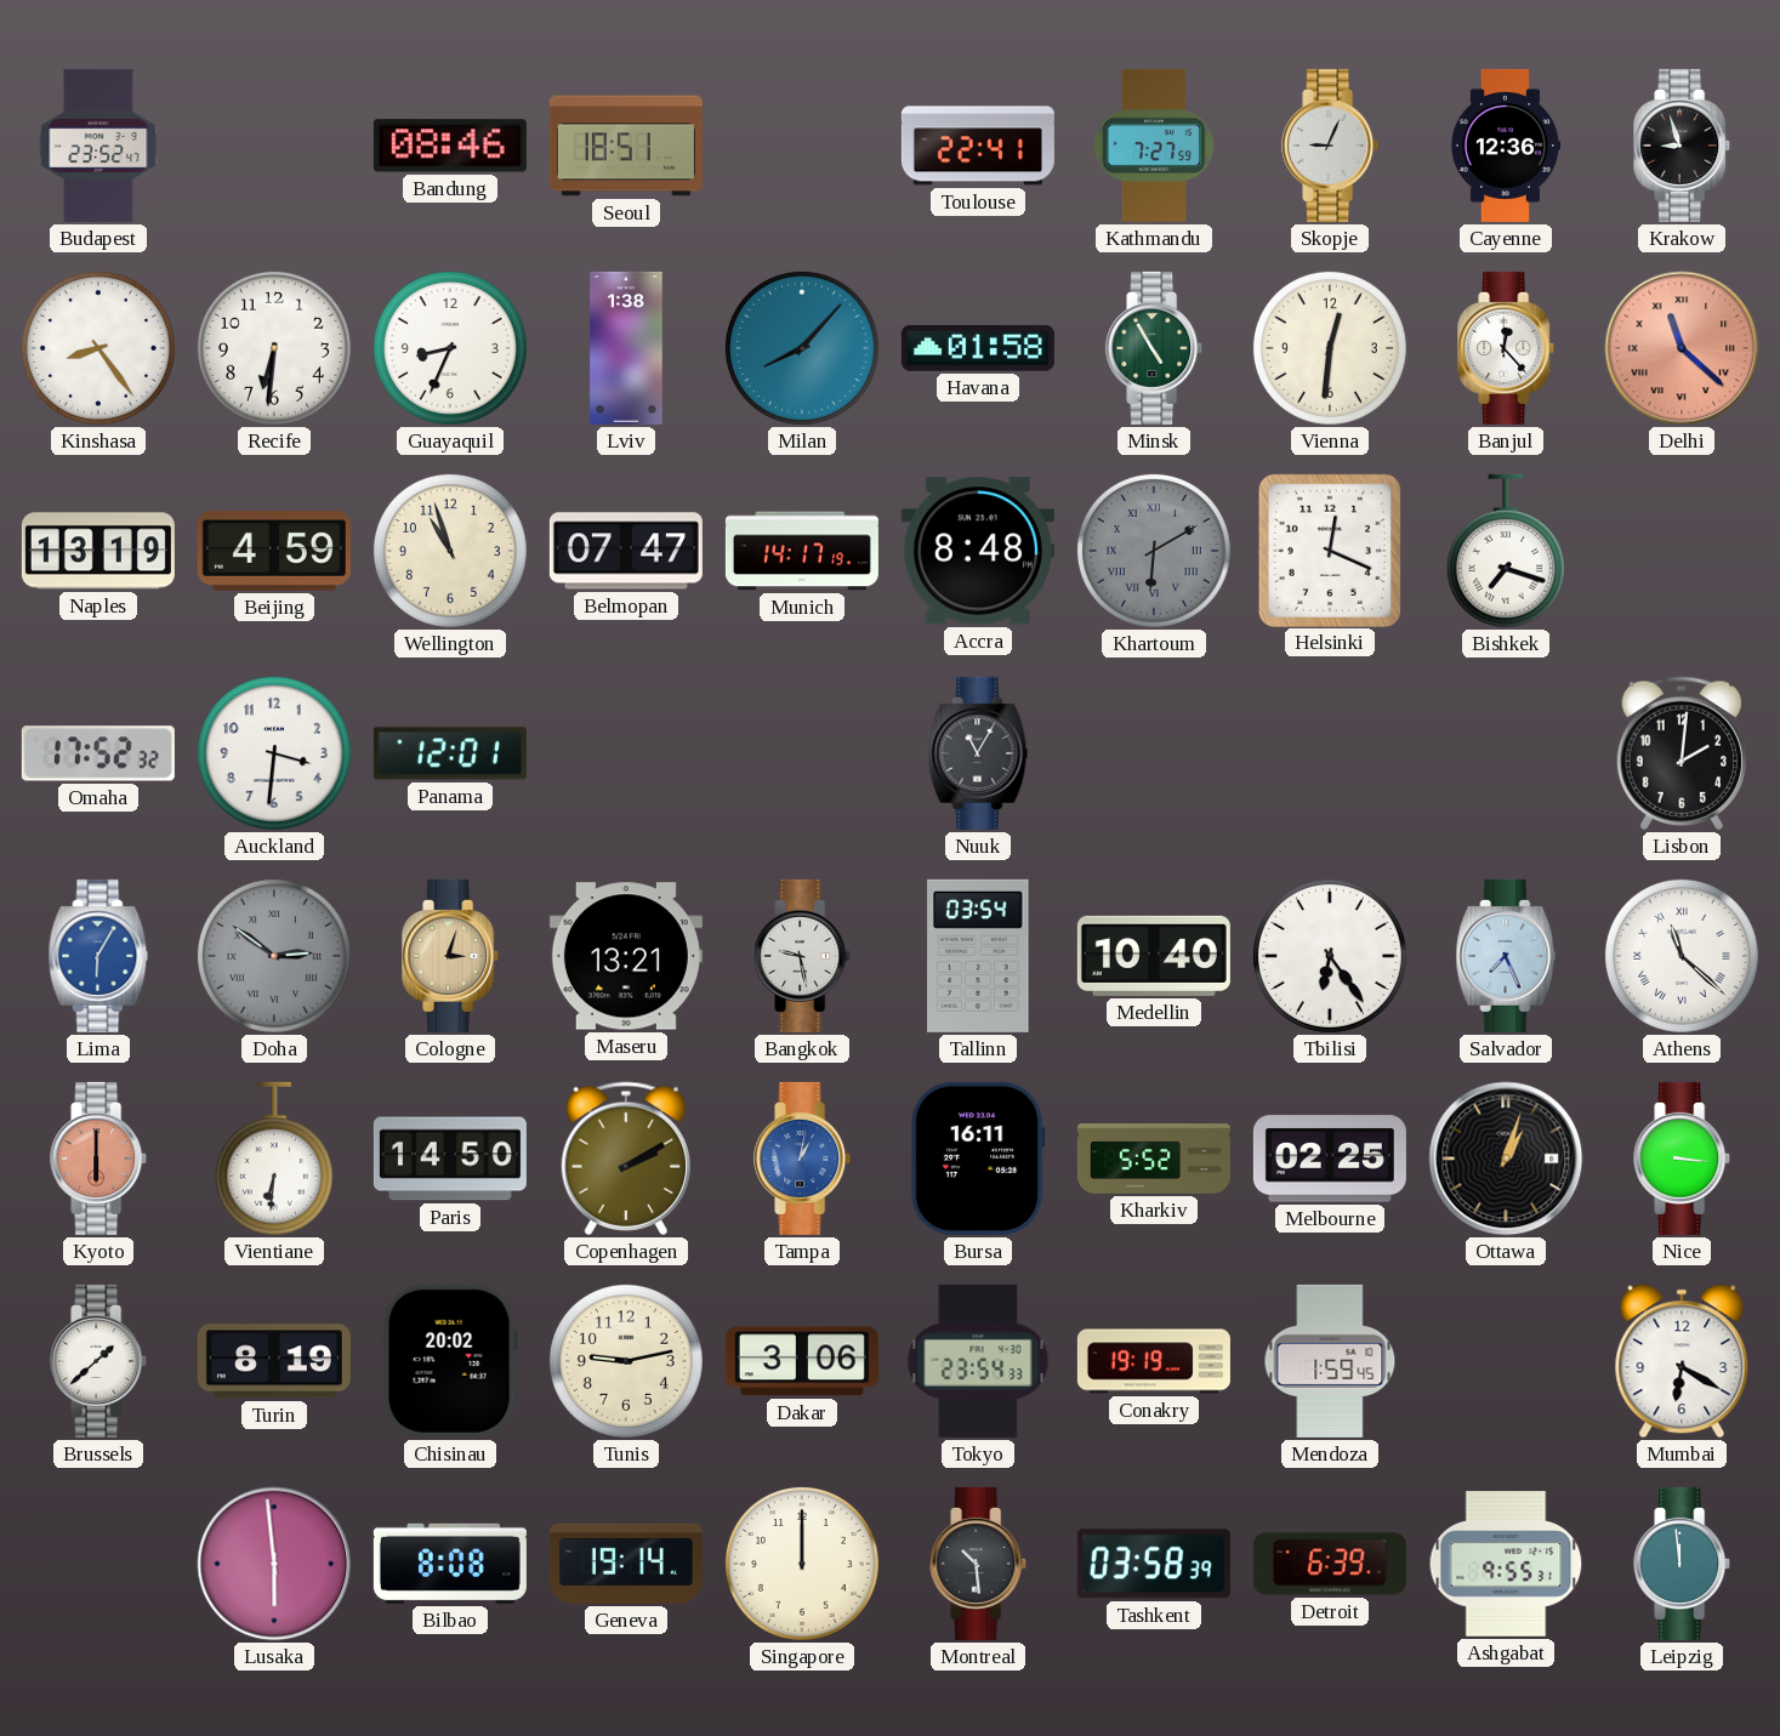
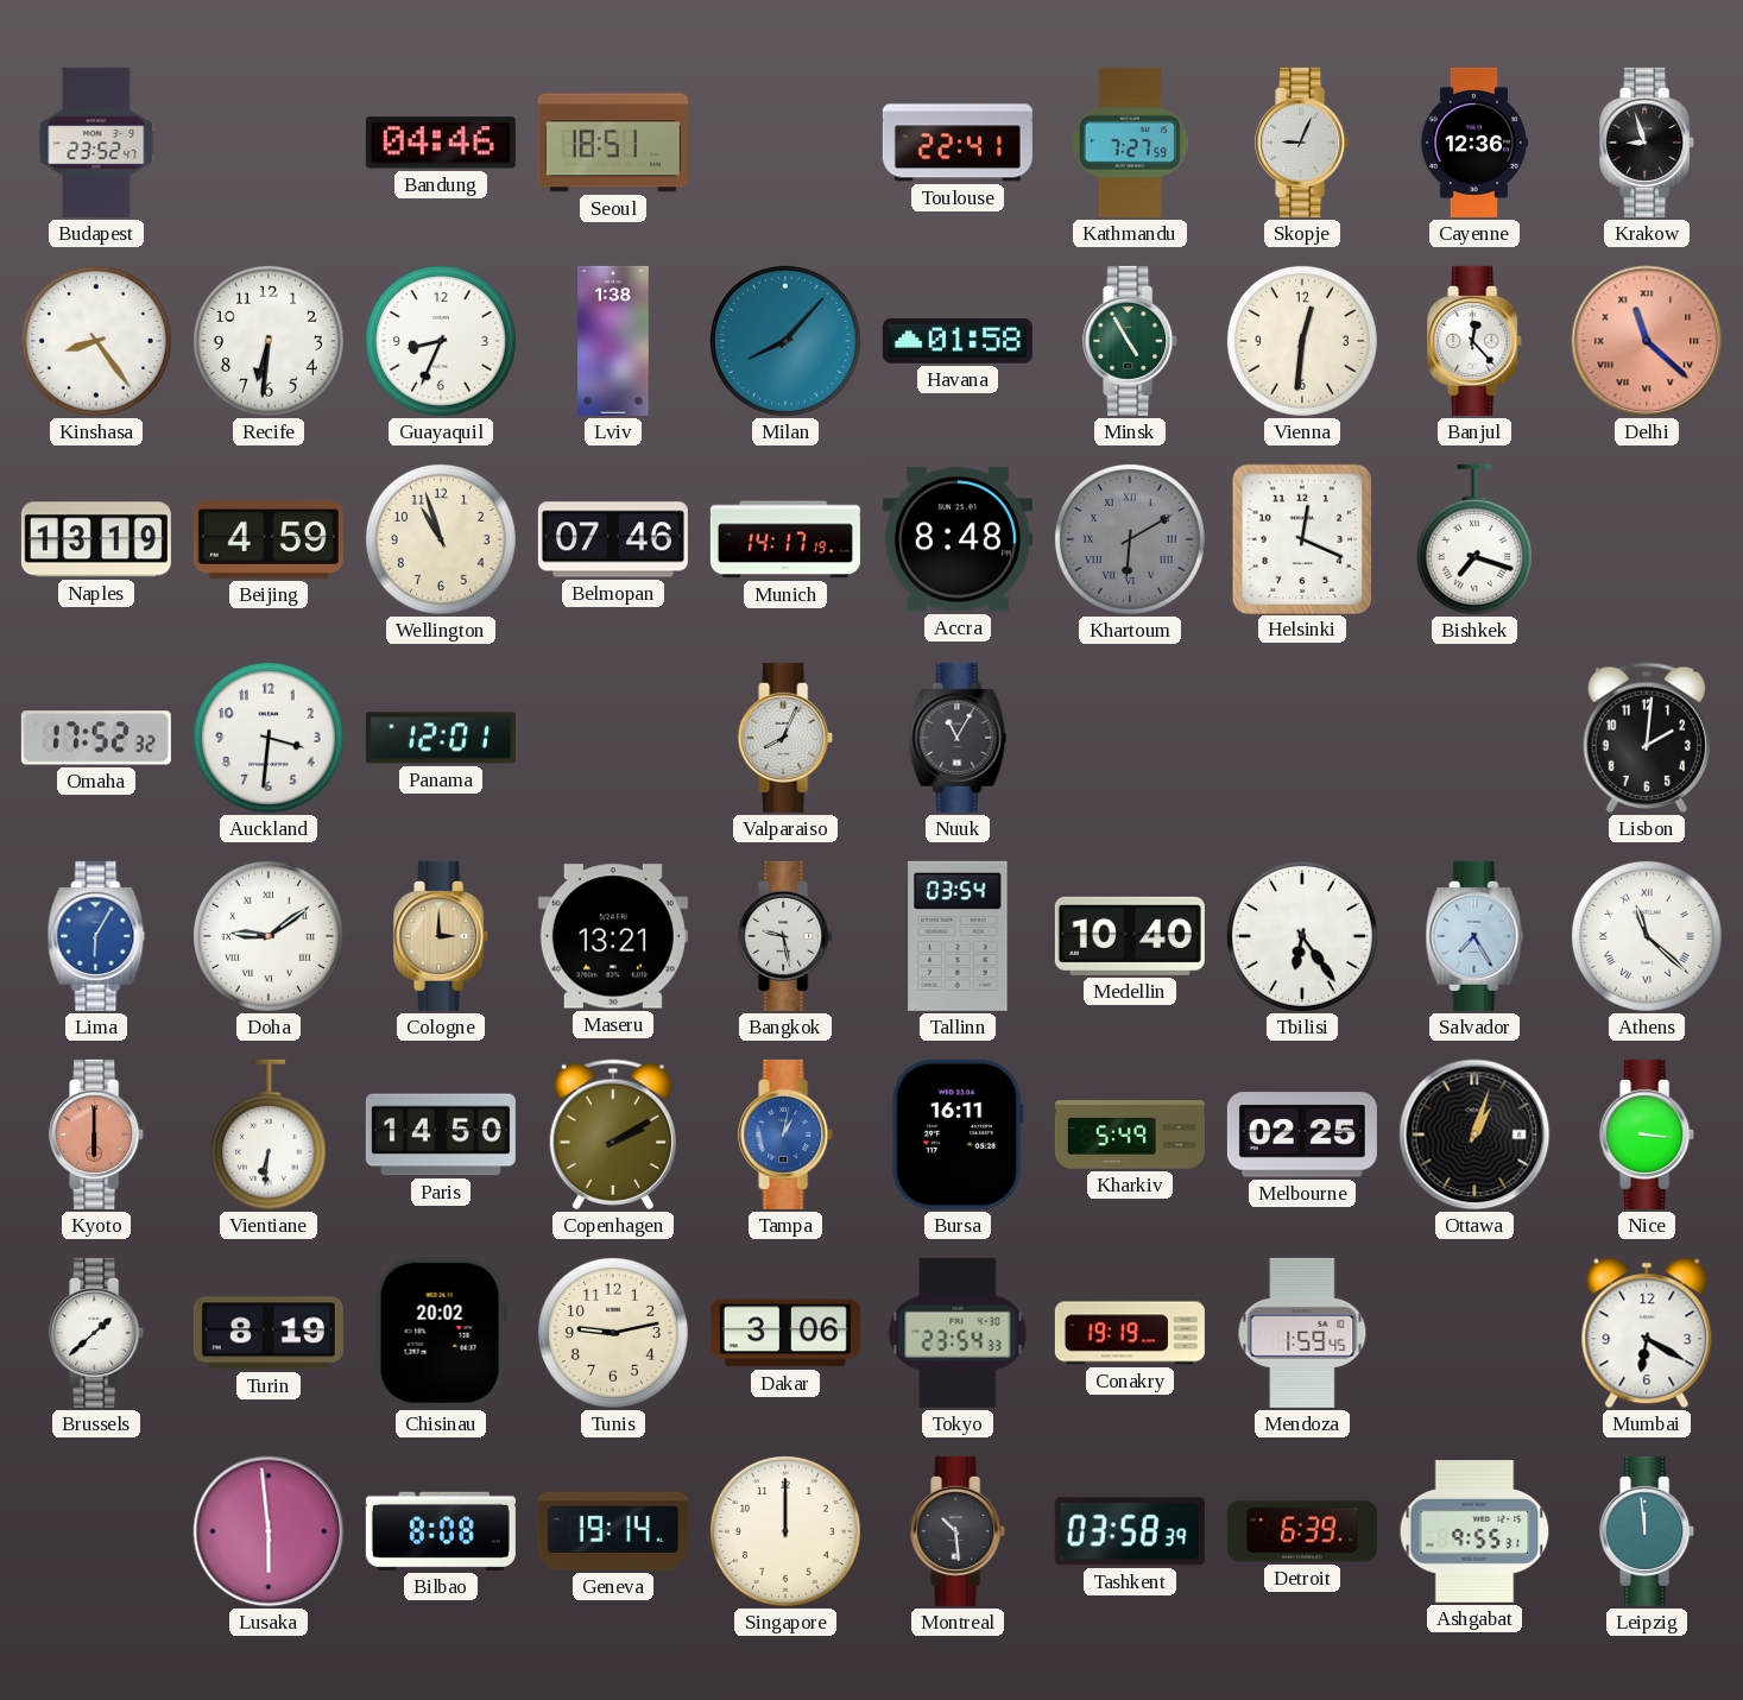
Bandung: 08:46 -> 04:46 (441, 143)
Belmopan: 07:47 -> 07:46 (613, 539)
Valparaiso: none -> 8:04 (787, 738)
Doha: 2:51 -> 9:09 (269, 936)
Doha dial: grey -> white (269, 936)
Cologne: 3:03 -> 3:00 (442, 936)
Salvador: 7:26 -> 7:25 (1474, 936)
Kharkiv: 5:52 -> 5:49 (1130, 1135)
